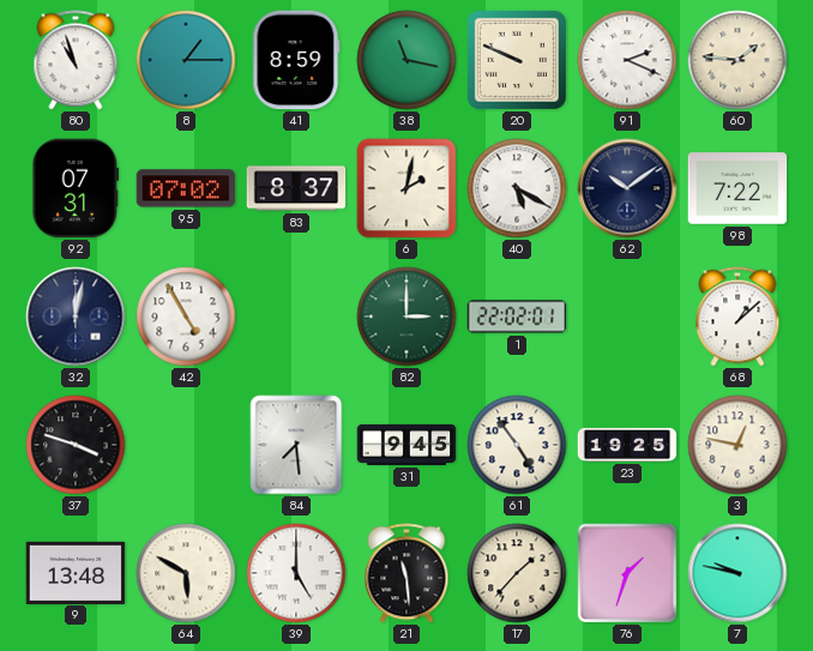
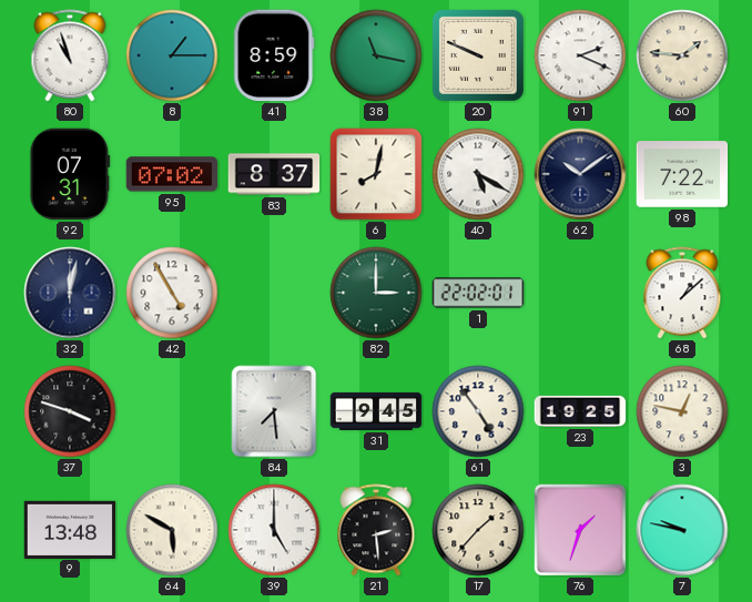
6: 2:02 -> 8:02 (376, 174)
21: 11:29 -> 2:29 (376, 530)
